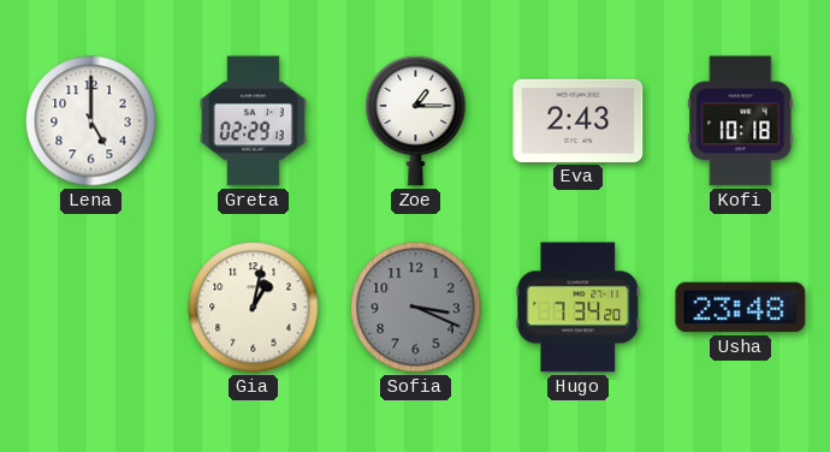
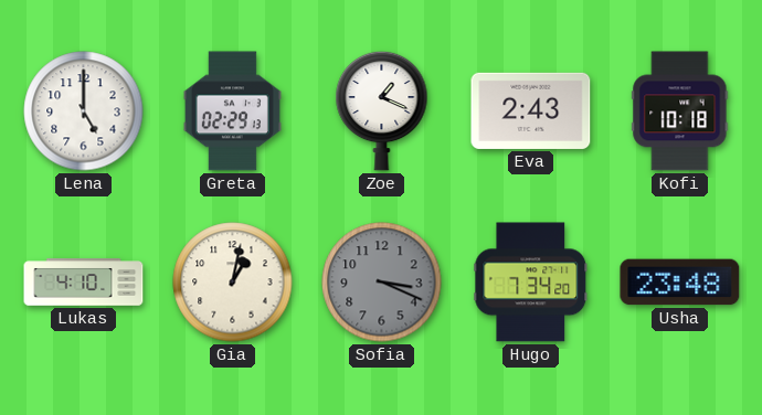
Zoe: 1:15 -> 1:19 (382, 110)
Lukas: none -> 4:10 (84, 283)
